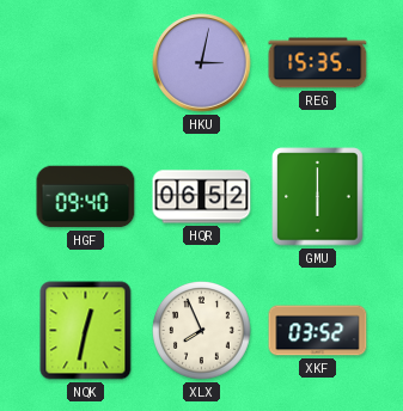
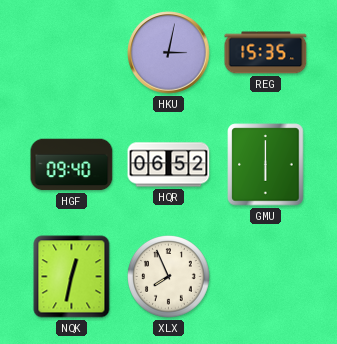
XKF: 03:52 -> none (318, 331)
